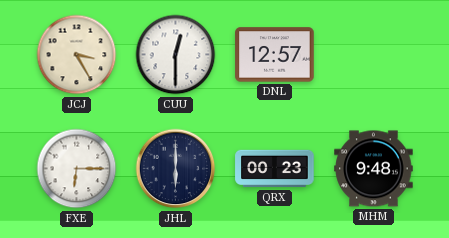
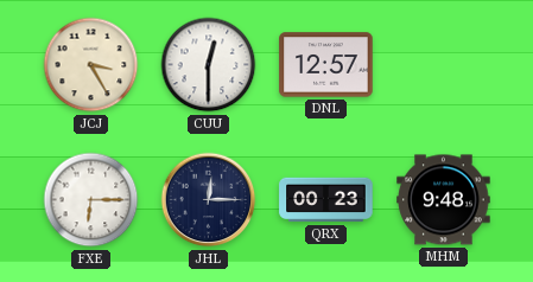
JHL: 6:00 -> 12:15 (209, 200)
